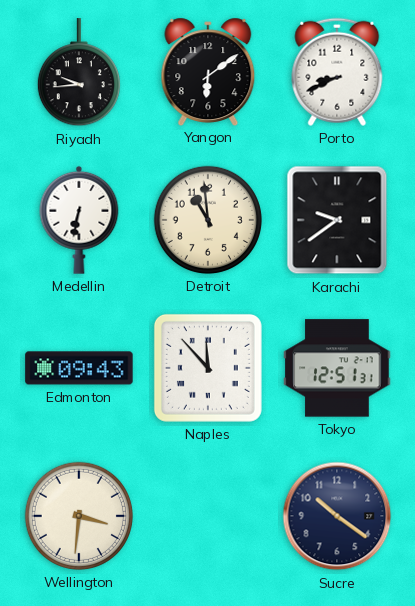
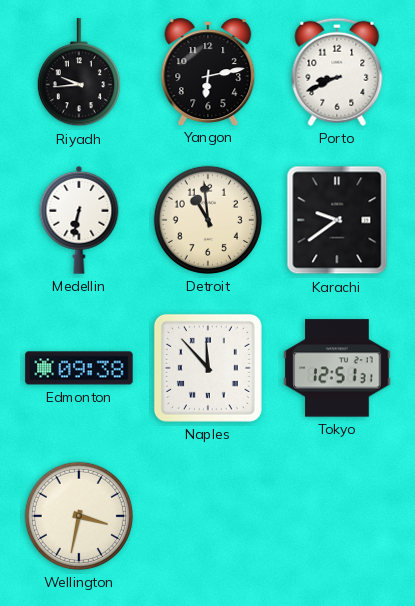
Yangon: 6:09 -> 6:13 (208, 71)
Edmonton: 09:43 -> 09:38 (79, 368)
Wellington: 3:31 -> 3:32 (79, 516)
Sucre: 10:21 -> none (337, 516)
